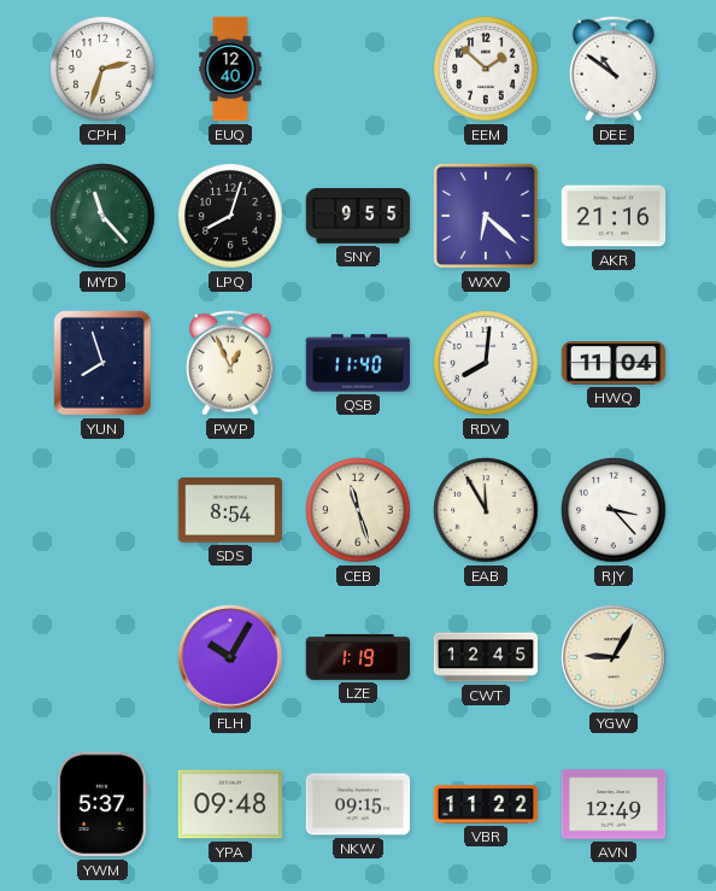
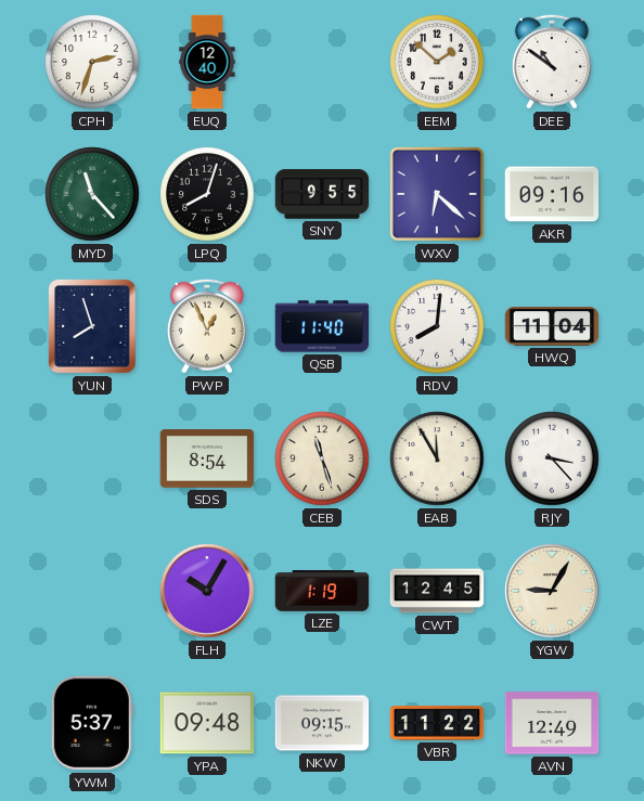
AKR: 21:16 -> 09:16 (552, 194)
